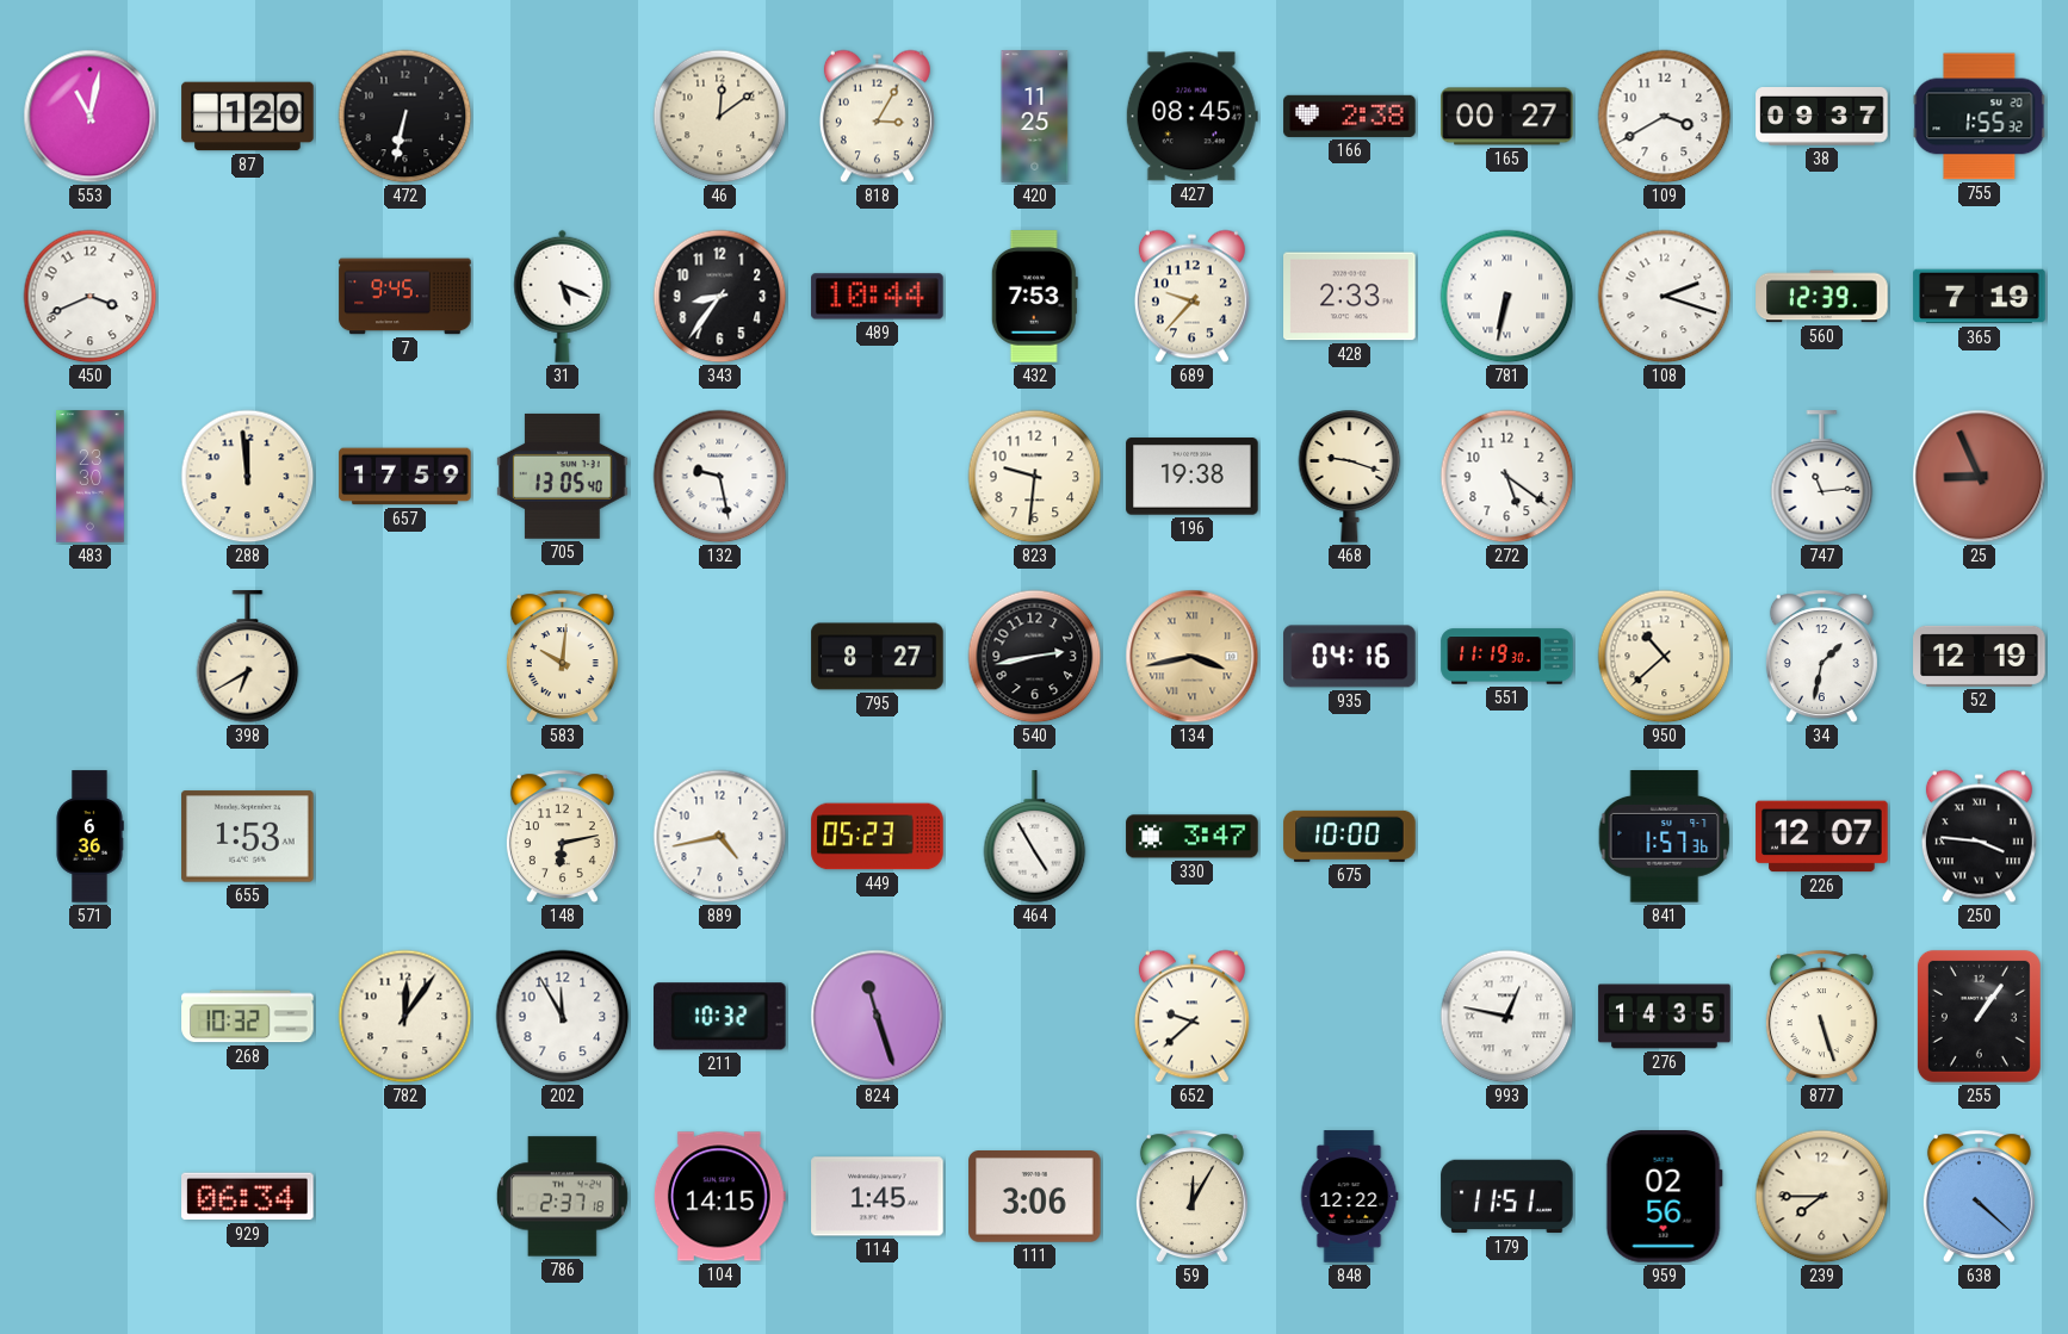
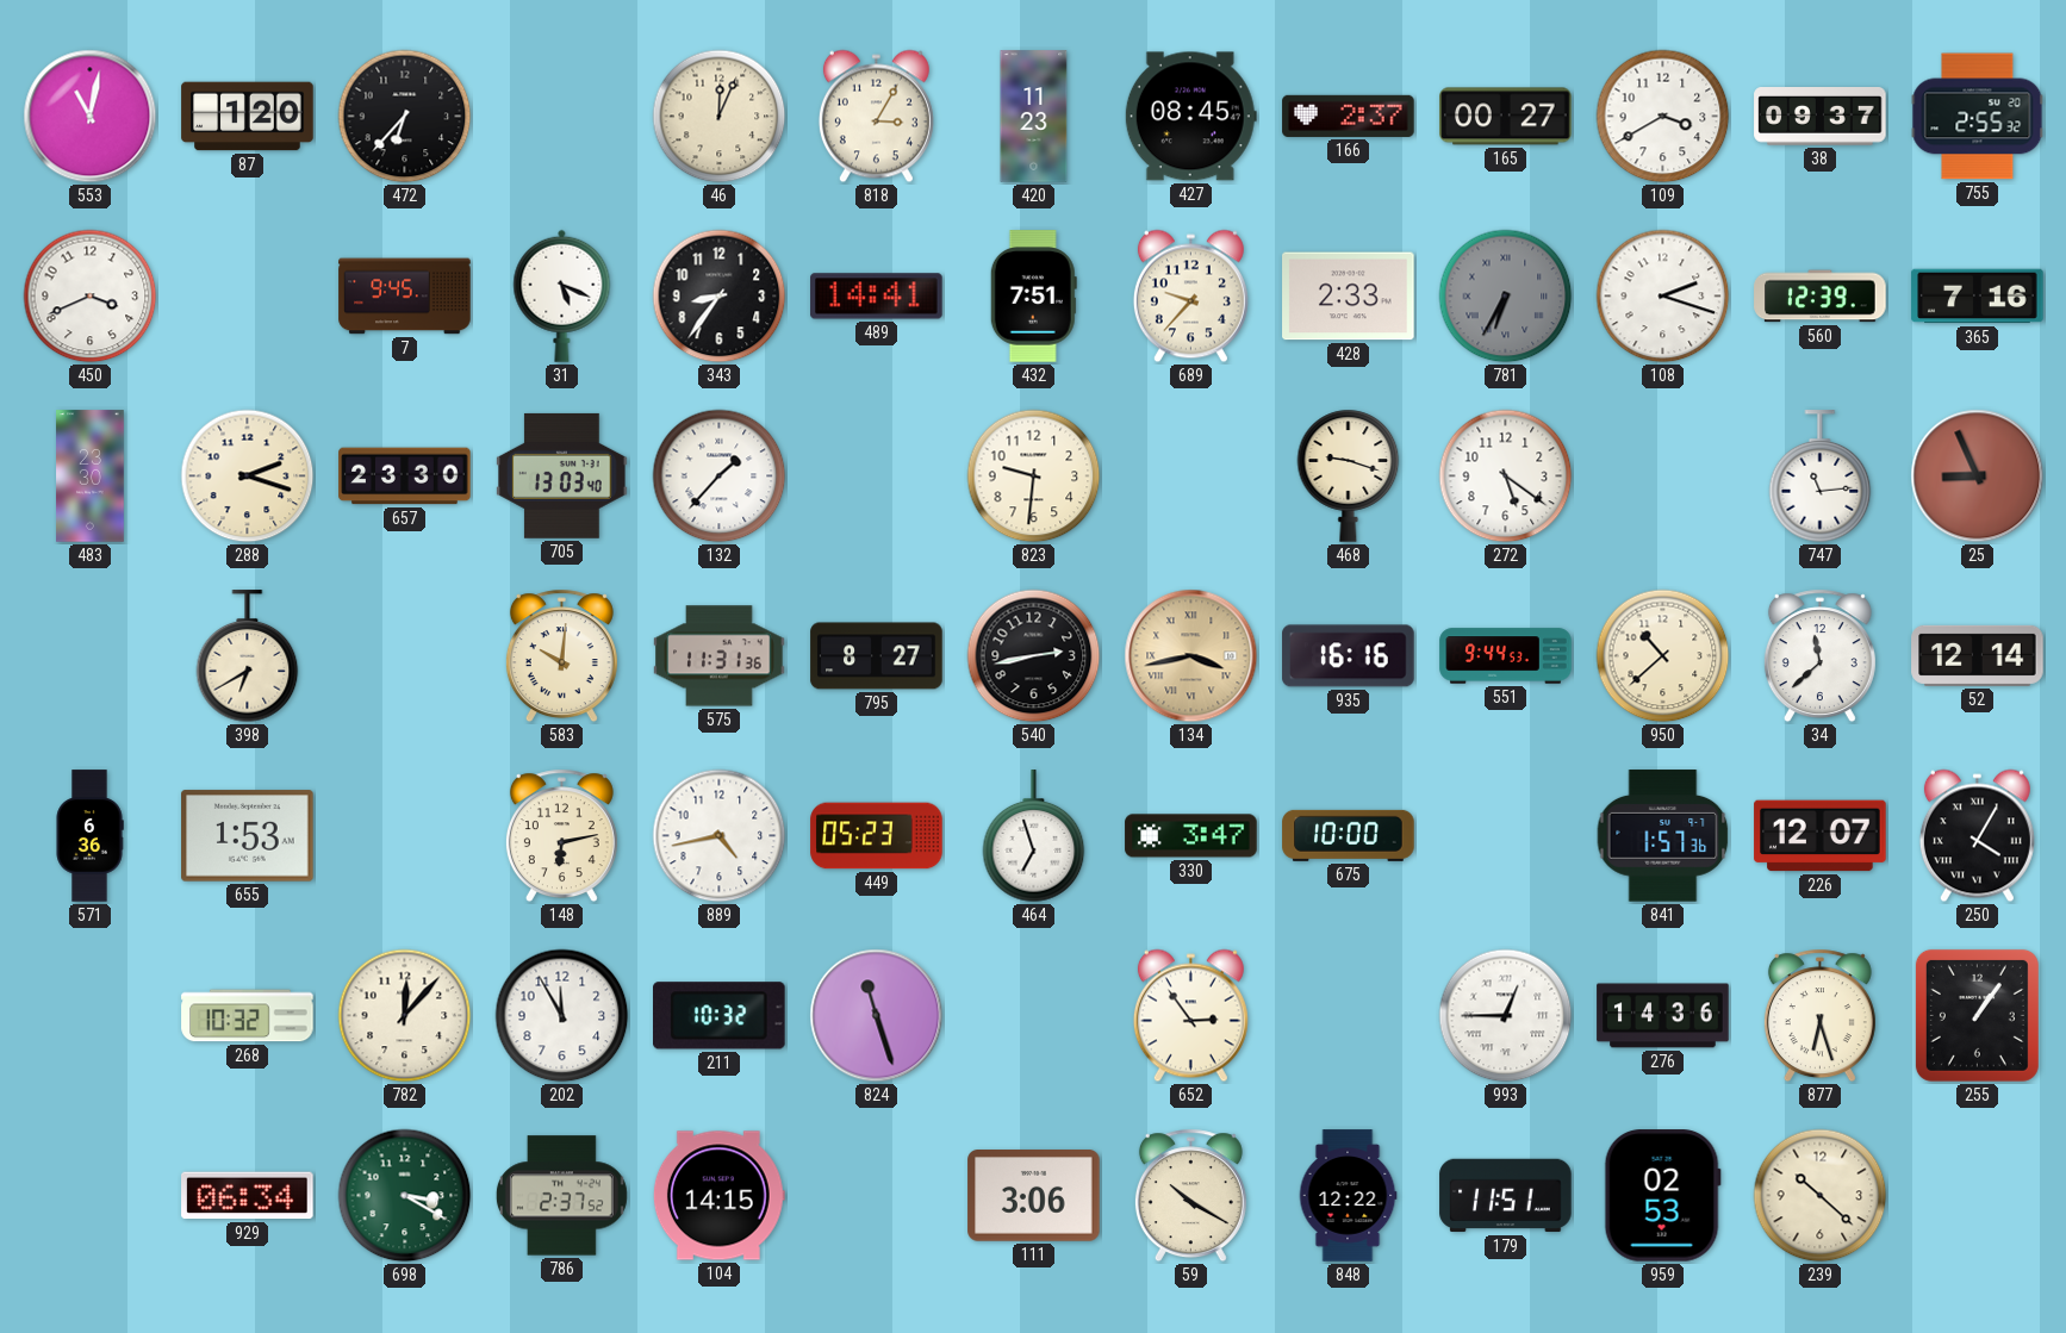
472: 6:32 -> 6:37 (405, 117)
46: 12:09 -> 12:04 (720, 117)
420: 11:25 -> 11:23 (1034, 117)
166: 2:38 -> 2:37 (1349, 116)
755: 1:55 -> 2:55 (1978, 117)
489: 10:44 -> 14:41 (877, 297)
432: 7:53 -> 7:51 (1033, 297)
781: 6:32 -> 6:35 (1506, 297)
781 dial: white -> grey (1506, 297)
365: 7:19 -> 7:16 (1978, 297)
288: 11:59 -> 2:18 (248, 476)
657: 17:59 -> 23:30 (405, 476)
705: 13:05 -> 13:03 (562, 475)
132: 9:28 -> 1:37 (720, 476)
196: 19:38 -> none (1193, 477)
575: none -> 11:31 (720, 656)
935: 04:16 -> 16:16 (1349, 656)
551: 11:19 -> 9:44 (1506, 656)
34: 1:32 -> 11:38 (1819, 656)
52: 12:19 -> 12:14 (1978, 655)
464: 4:55 -> 6:57 (1034, 836)
250: 3:46 -> 4:05 (1977, 836)
782: 12:06 -> 12:07 (405, 1016)
652: 9:38 -> 2:54 (1190, 1016)
993: 12:47 -> 12:45 (1506, 1016)
276: 14:35 -> 14:36 (1663, 1016)
877: 5:27 -> 6:27 (1819, 1016)
698: none -> 3:20 (405, 1196)
786: 2:37:18 -> 2:37:52 (561, 1196)
114: 1:45 -> none (878, 1197)
59: 12:05 -> 10:20 (1190, 1196)
959: 02:56 -> 02:53 (1662, 1196)
239: 7:45 -> 10:22 (1821, 1196)
638: 4:22 -> none (1979, 1197)
